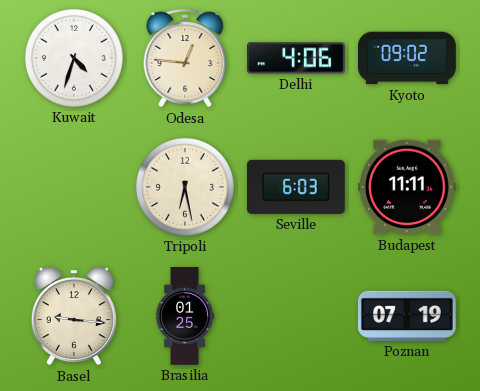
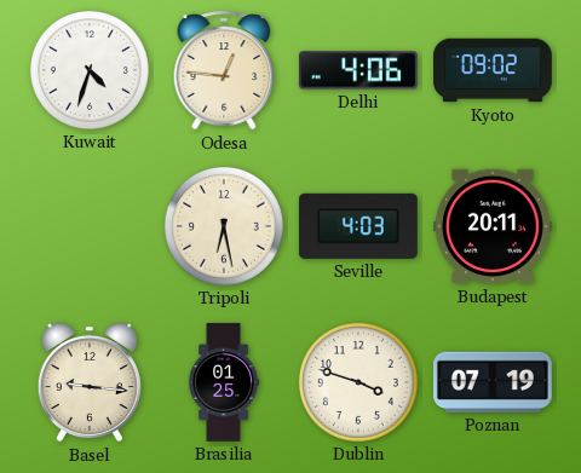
Seville: 6:03 -> 4:03 (358, 226)
Budapest: 11:11 -> 20:11 (494, 226)
Dublin: none -> 3:48 (358, 382)
